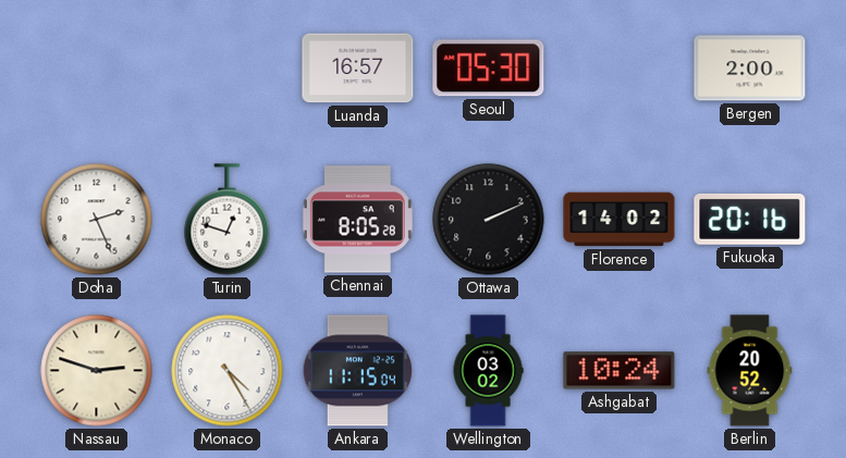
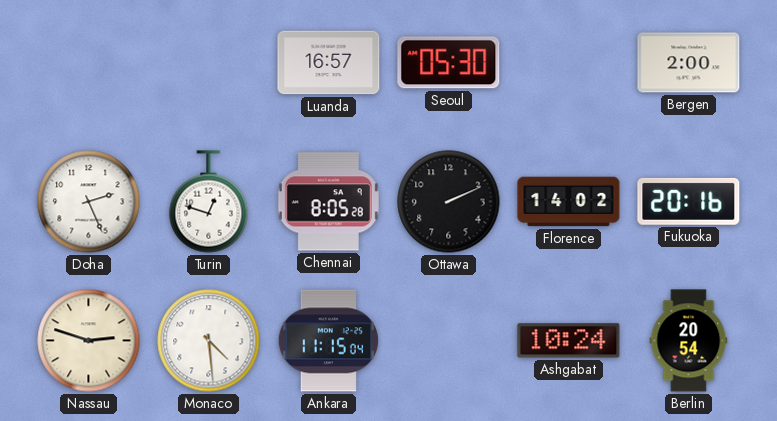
Monaco: 4:25 -> 4:29 (209, 341)
Wellington: 03:02 -> none (488, 371)
Berlin: 20:52 -> 20:54 (689, 341)
